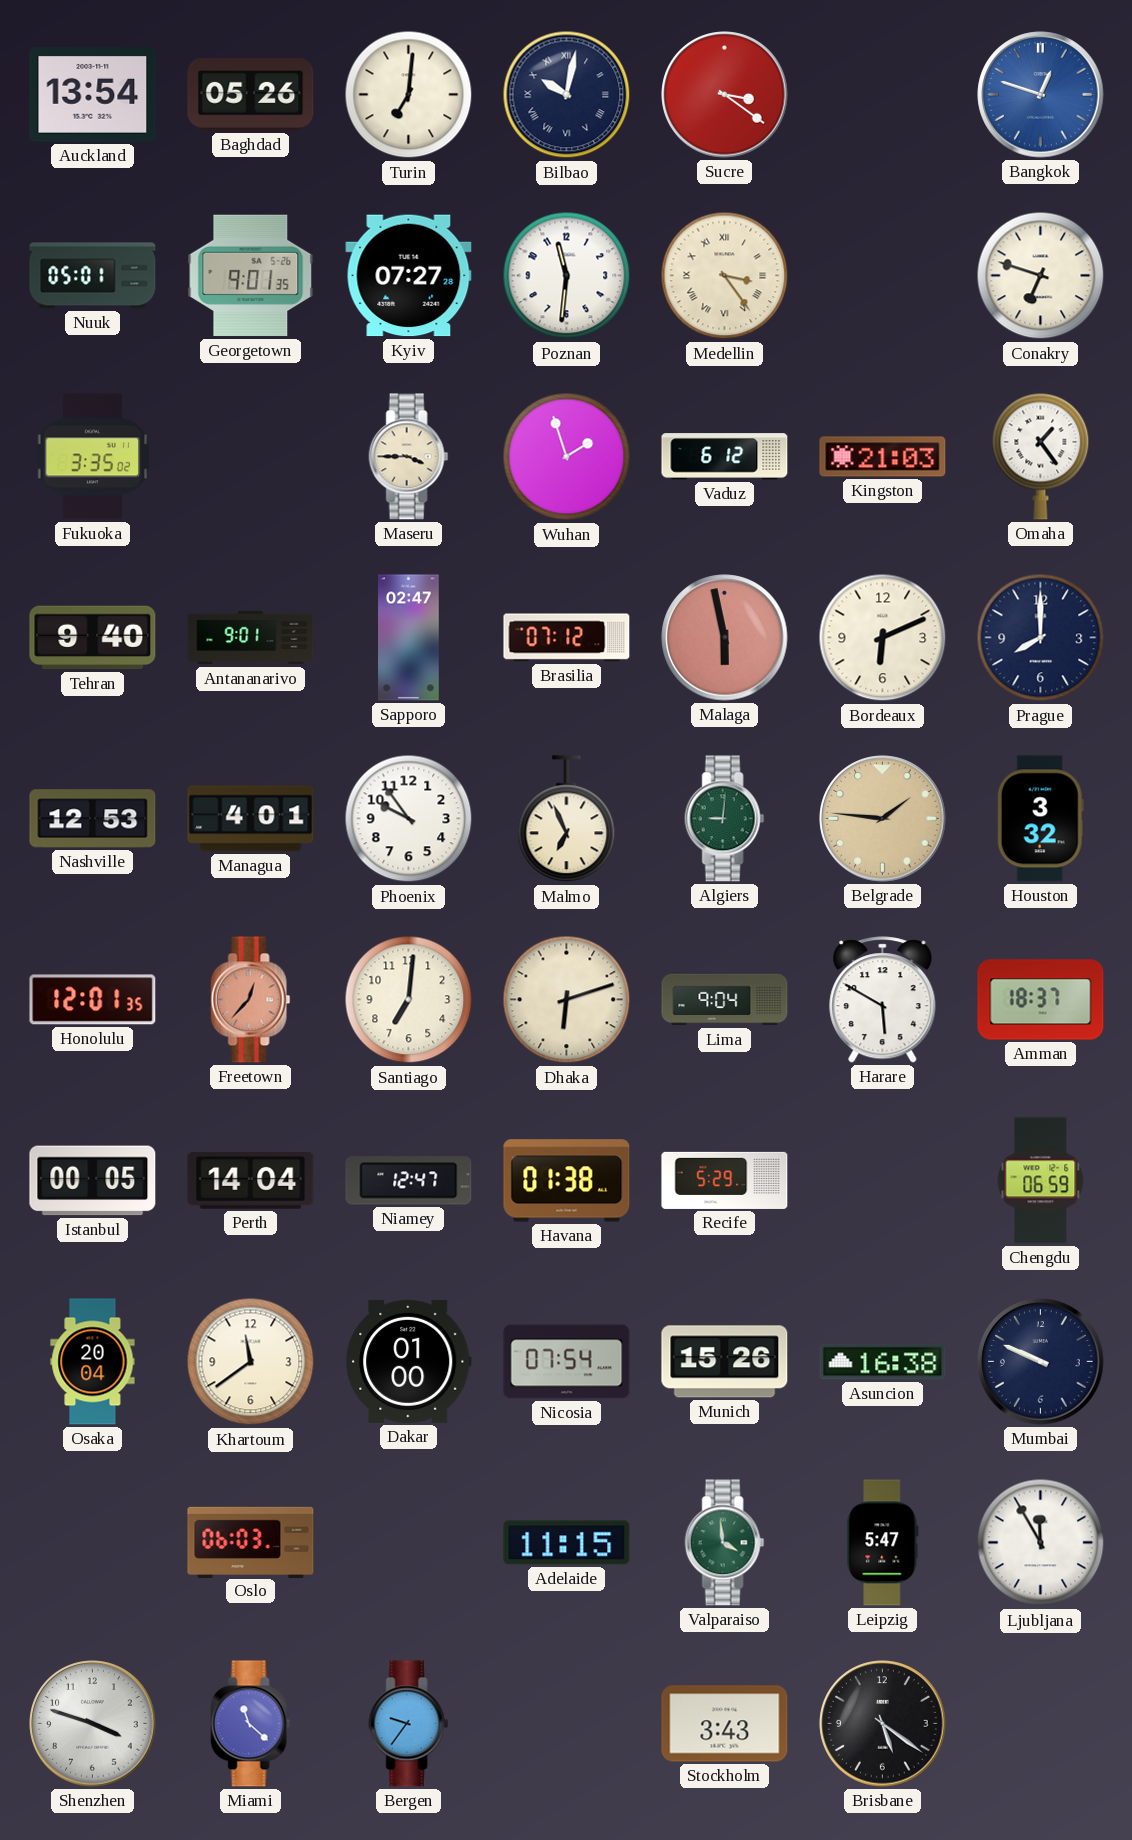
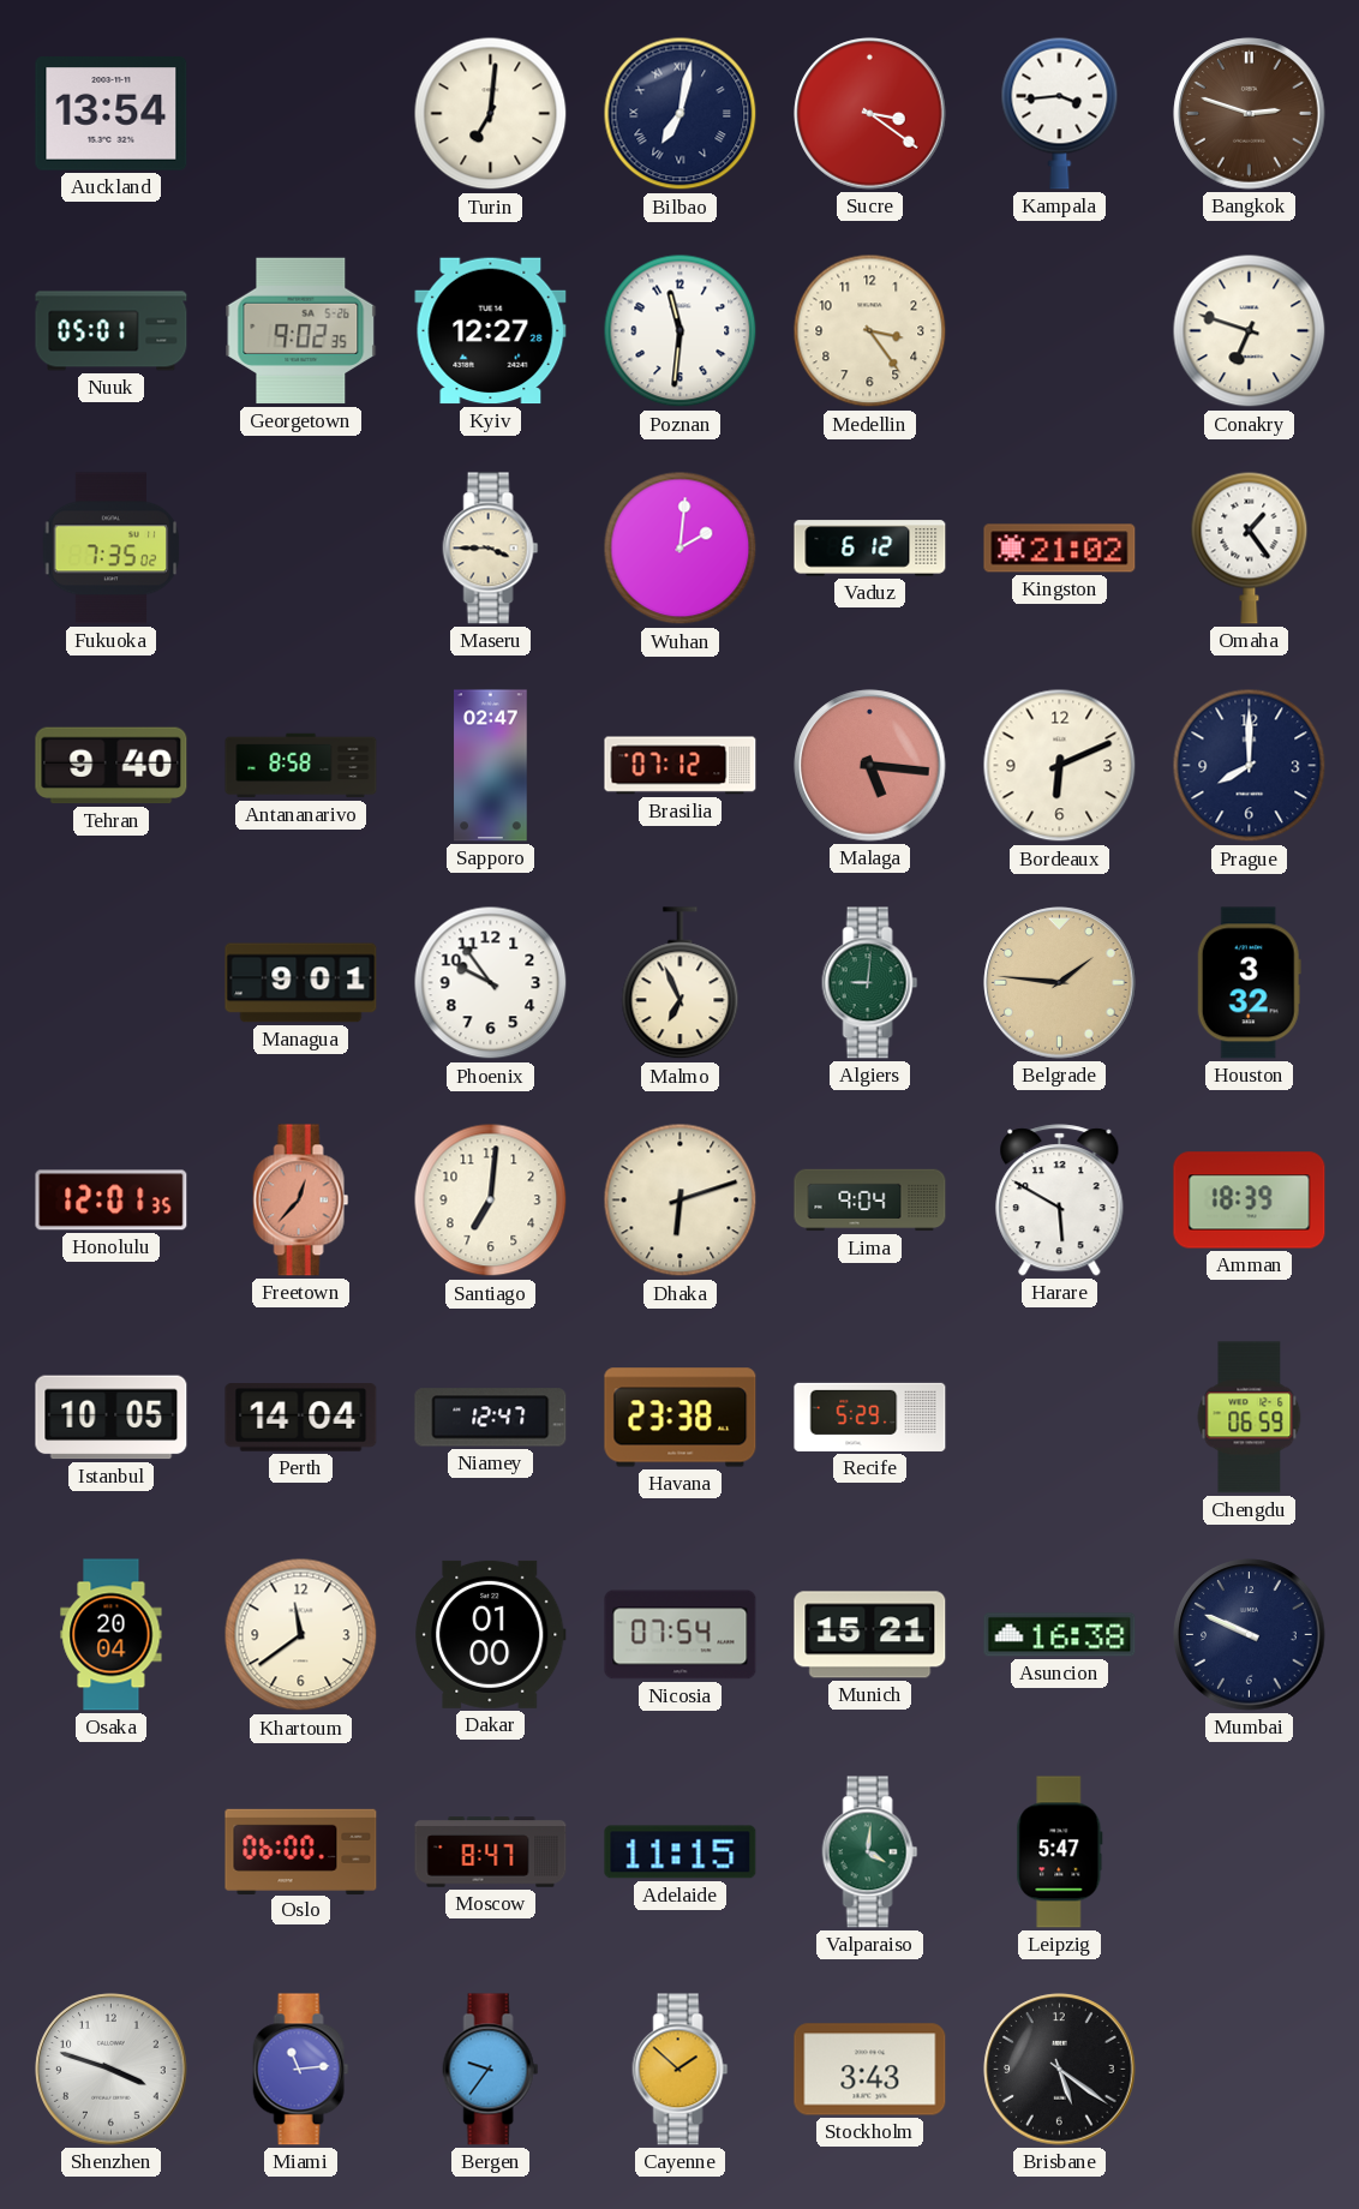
Baghdad: 05:26 -> none (251, 95)
Bilbao: 10:02 -> 7:02 (681, 114)
Kampala: none -> 3:44 (1060, 113)
Bangkok: 12:48 -> 2:48 (1250, 114)
Bangkok dial: blue -> brown (1250, 114)
Georgetown: 9:01 -> 9:02 (301, 331)
Kyiv: 07:27 -> 12:27 (491, 331)
Medellin numerals: Roman -> Arabic (870, 331)
Fukuoka: 3:35 -> 7:35 (112, 549)
Wuhan: 1:57 -> 2:01 (681, 549)
Kingston: 21:03 -> 21:02 (1060, 549)
Antananarivo: 9:01 -> 8:58 (301, 766)
Malaga: 5:58 -> 5:16 (870, 766)
Nashville: 12:53 -> none (93, 819)
Managua: 4:01 -> 9:01 (301, 983)
Amman: 18:37 -> 18:39 (1250, 1201)
Istanbul: 00:05 -> 10:05 (112, 1418)
Havana: 01:38 -> 23:38 (681, 1418)
Munich: 15:26 -> 15:21 (870, 1635)
Oslo: 06:03 -> 06:00 (301, 1851)
Moscow: none -> 8:47 (491, 1852)
Valparaiso: 3:59 -> 4:01 (870, 1852)
Ljubljana: 11:55 -> none (1041, 1543)
Miami: 11:22 -> 11:14 (301, 2070)
Cayenne: none -> 1:52 (681, 2070)
